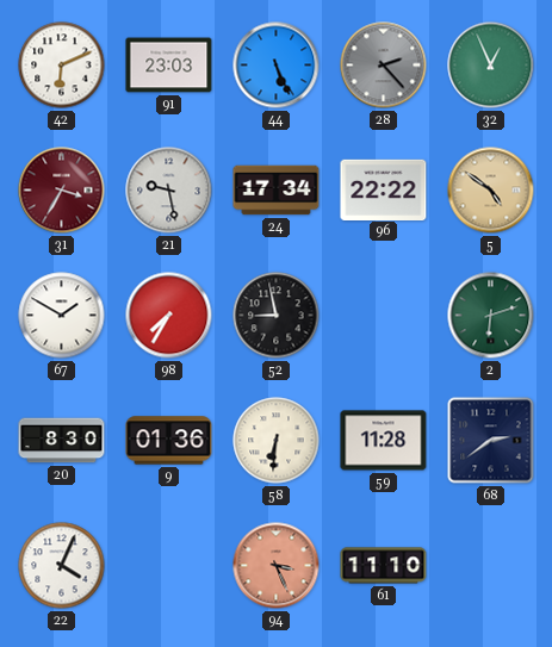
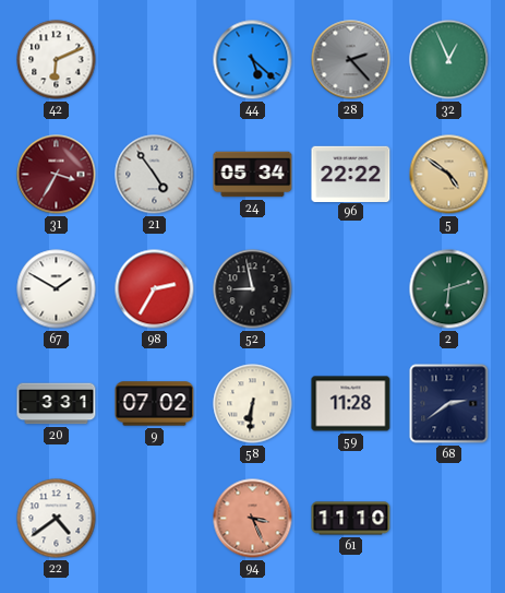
91: 23:03 -> none (169, 66)
44: 5:26 -> 5:22 (253, 60)
21: 9:28 -> 4:54 (155, 175)
24: 17:34 -> 05:34 (253, 175)
98: 7:35 -> 2:35 (155, 289)
20: 8:30 -> 3:31 (57, 404)
9: 01:36 -> 07:02 (155, 404)
22: 4:04 -> 4:39 (57, 519)
